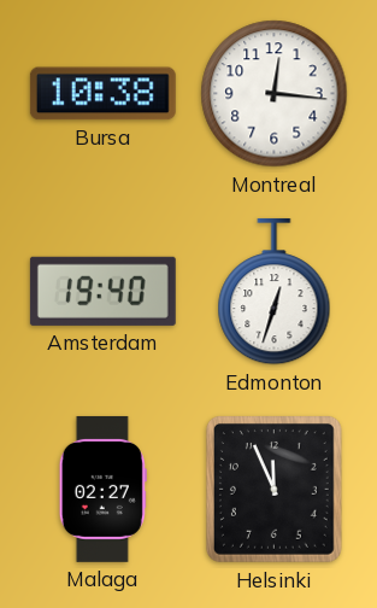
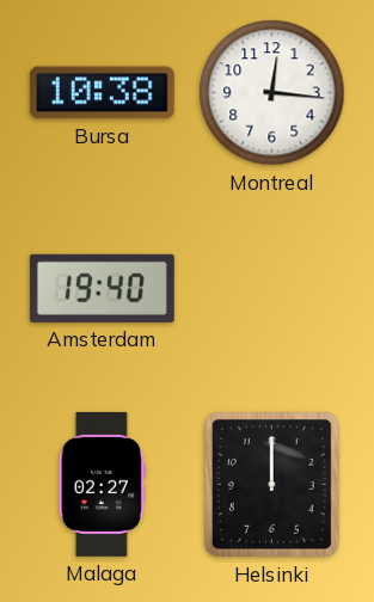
Edmonton: 12:33 -> none (275, 292)
Helsinki: 11:56 -> 12:00 (271, 484)
